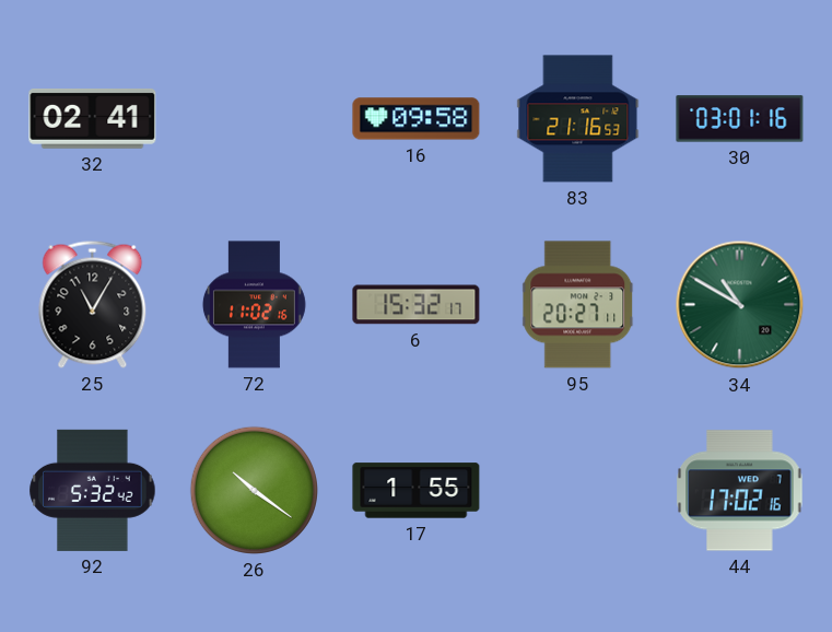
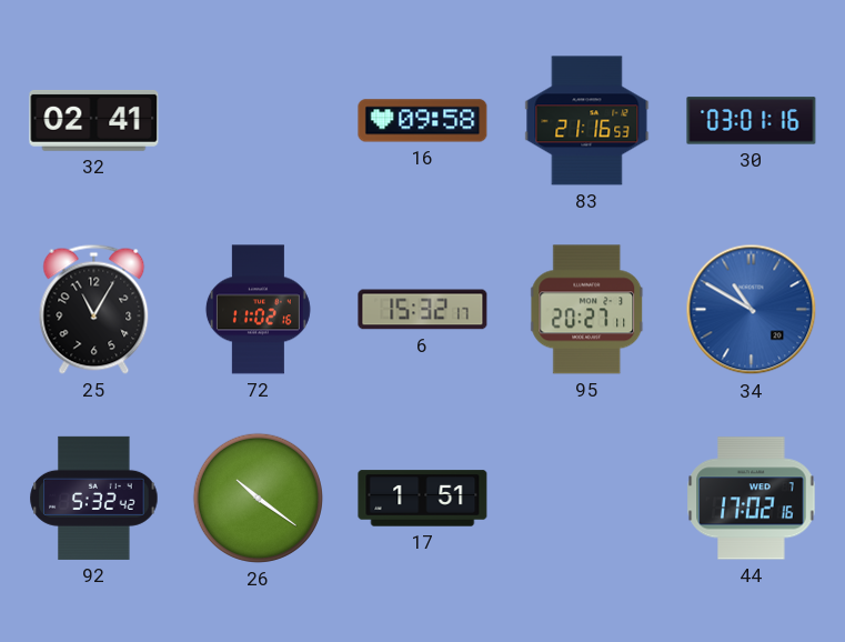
34 dial: green -> blue (752, 310)
17: 1:55 -> 1:51 (423, 499)
